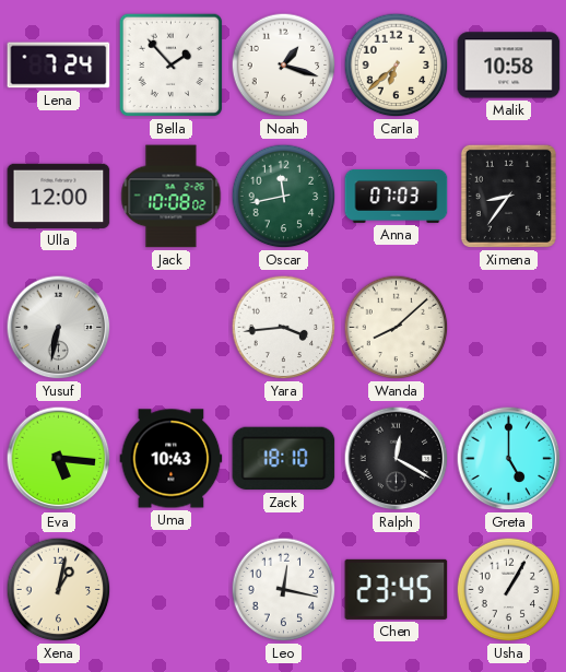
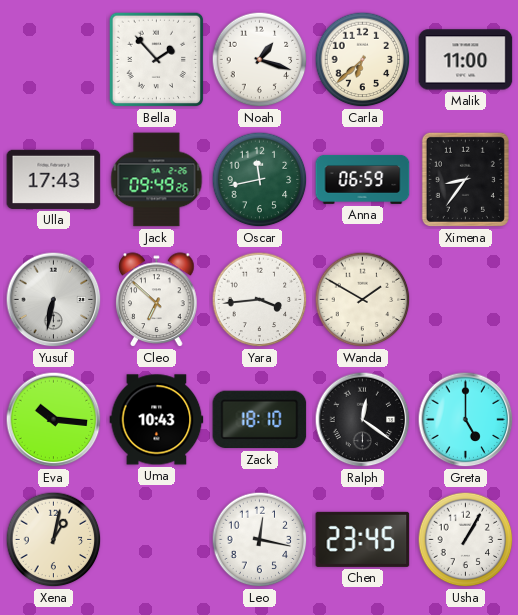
Lena: 7:24 -> none (59, 66)
Malik: 10:58 -> 11:00 (466, 60)
Ulla: 12:00 -> 17:43 (54, 179)
Jack: 10:08 -> 09:49 (157, 180)
Anna: 07:03 -> 06:59 (363, 179)
Cleo: none -> 6:52 (157, 300)
Wanda: 8:08 -> 1:50 (363, 300)
Eva: 5:16 -> 10:16 (54, 420)
Ralph: 12:20 -> 12:21 (363, 420)
